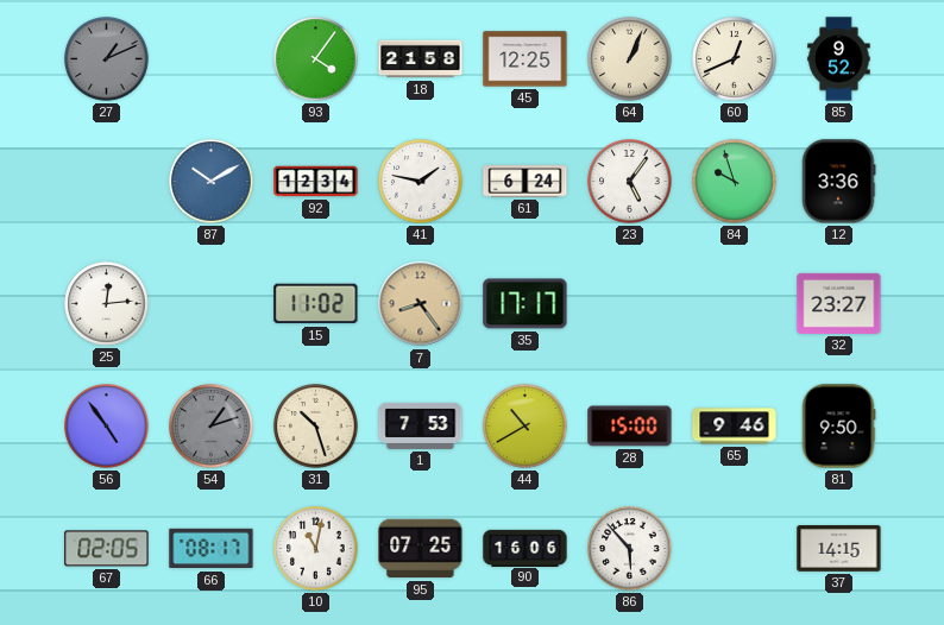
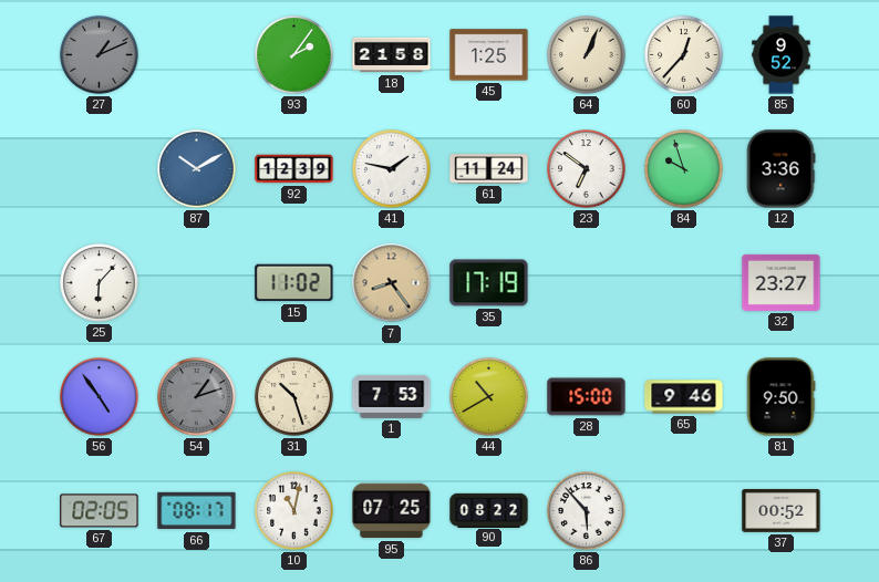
93: 4:06 -> 2:06 (294, 55)
45: 12:25 -> 1:25 (489, 55)
60: 12:41 -> 12:37 (684, 55)
92: 12:34 -> 12:39 (294, 169)
61: 6:24 -> 11:24 (489, 169)
23: 5:06 -> 6:51 (587, 169)
25: 12:14 -> 6:07 (100, 283)
35: 17:17 -> 17:19 (489, 283)
90: 16:06 -> 08:22 (489, 510)
37: 14:15 -> 00:52 (782, 511)
